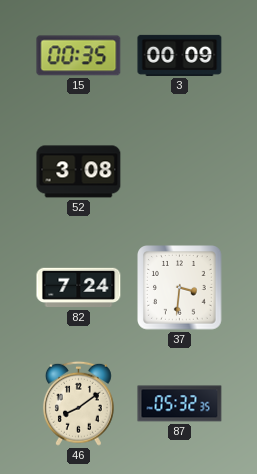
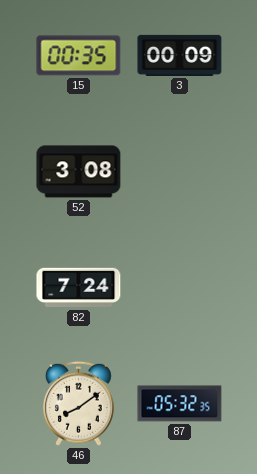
37: 3:31 -> none (180, 288)
